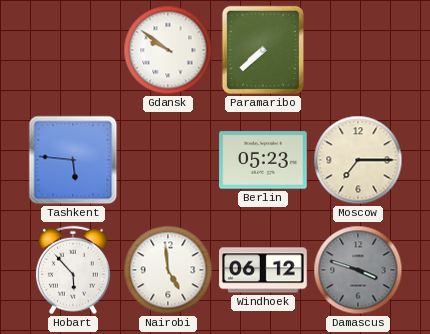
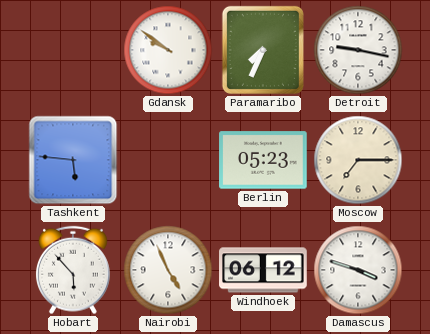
Paramaribo: 7:38 -> 7:34 (263, 50)
Detroit: none -> 9:17 (358, 50)
Nairobi: 4:59 -> 4:56 (168, 270)
Damascus dial: grey -> white (358, 270)
